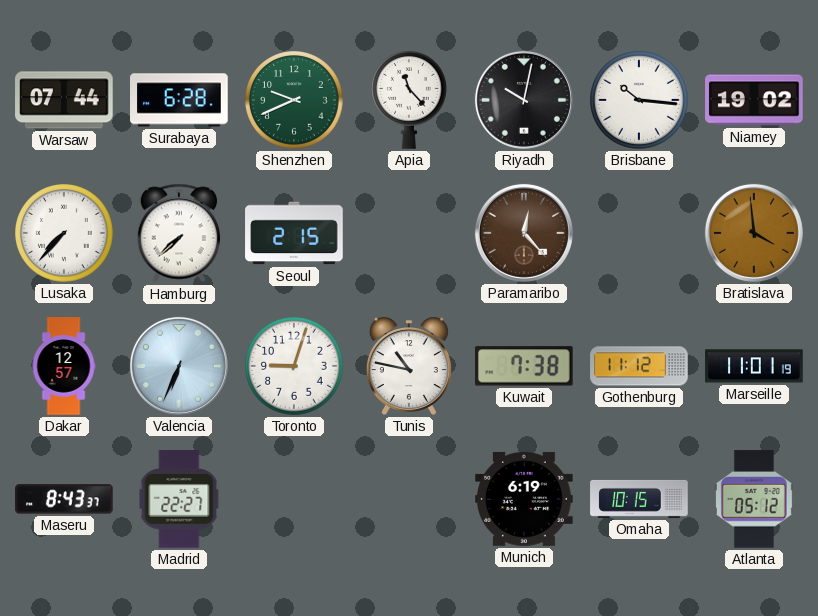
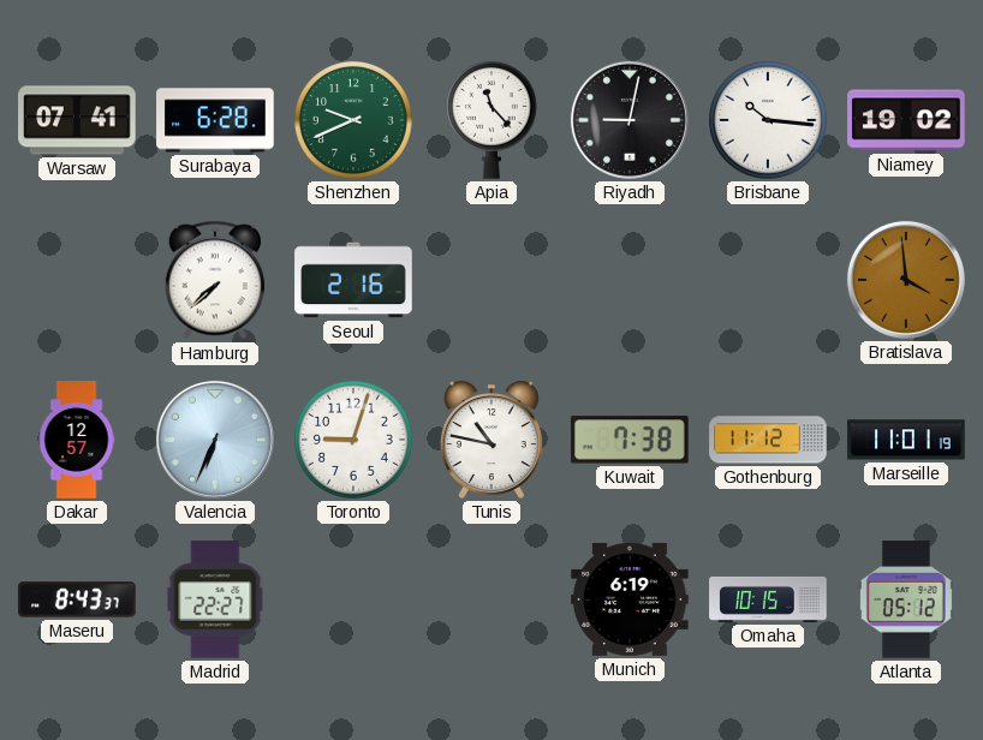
Warsaw: 07:44 -> 07:41 (77, 120)
Riyadh: 10:02 -> 9:02 (630, 120)
Lusaka: 7:37 -> none (65, 234)
Seoul: 2:15 -> 2:16 (353, 280)
Paramaribo: 12:23 -> none (524, 233)
